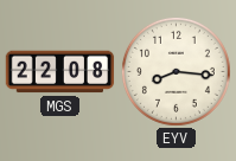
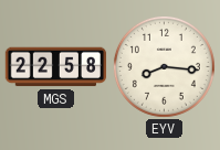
MGS: 22:08 -> 22:58 (56, 67)
